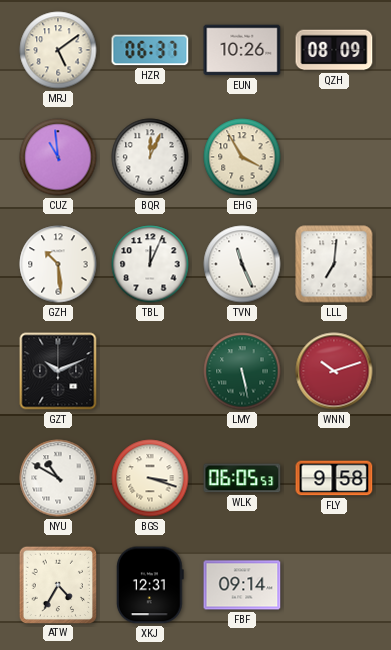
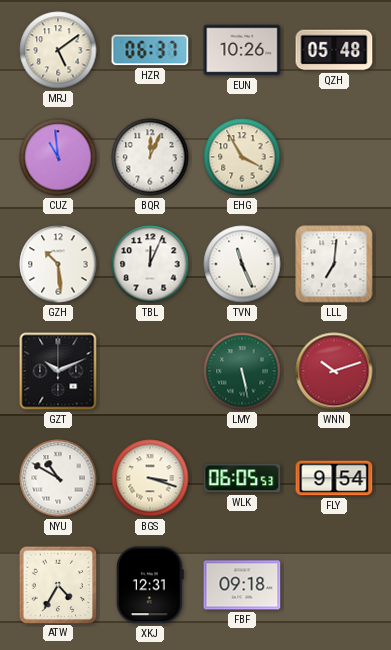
QZH: 08:09 -> 05:48 (334, 50)
FLY: 9:58 -> 9:54 (334, 478)
FBF: 09:14 -> 09:18 (242, 585)
